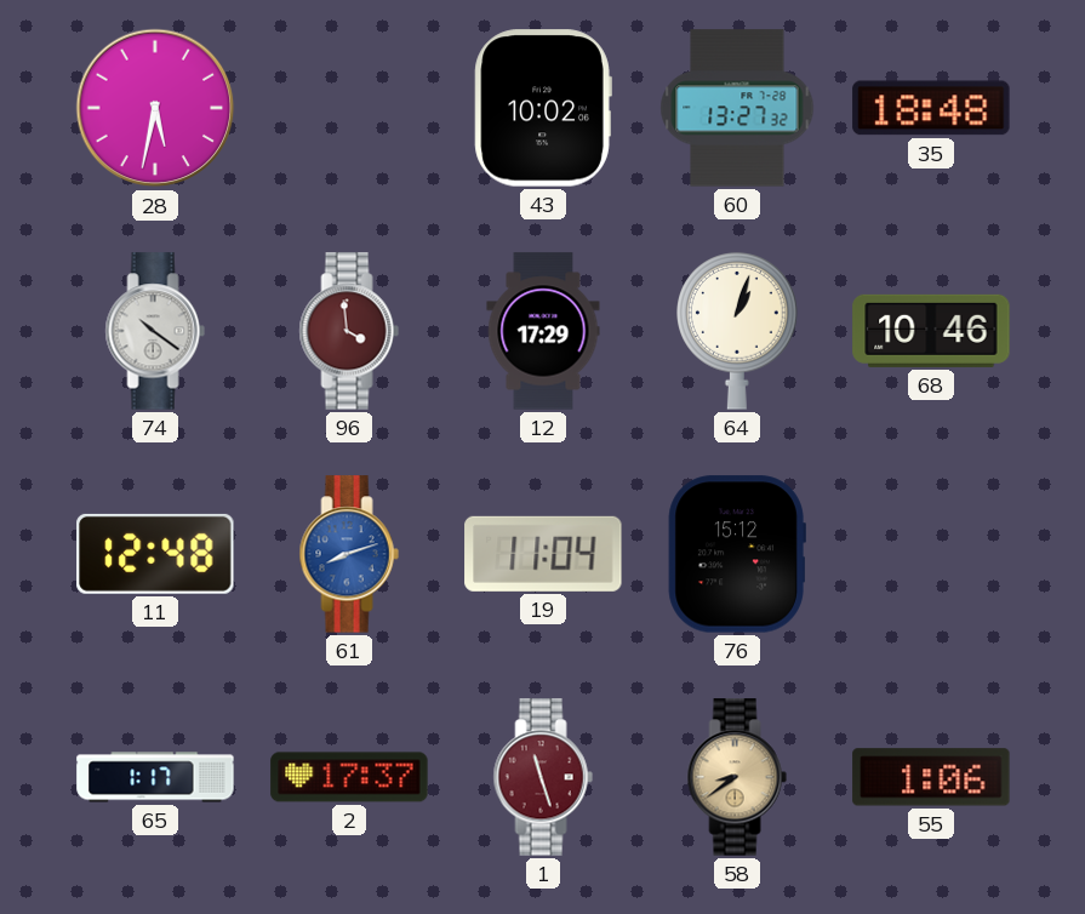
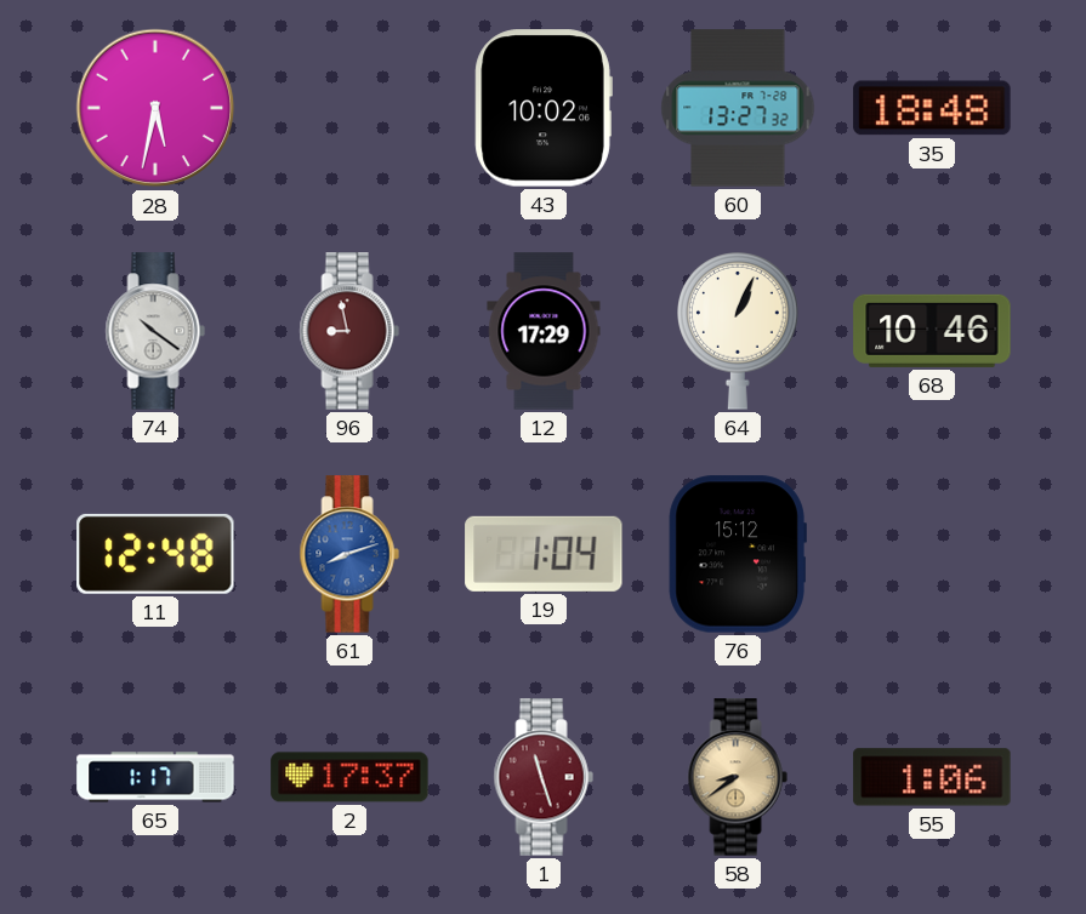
96: 3:59 -> 8:58 (349, 331)
64: 1:03 -> 1:04 (738, 331)
19: 11:04 -> 1:04 (544, 554)
